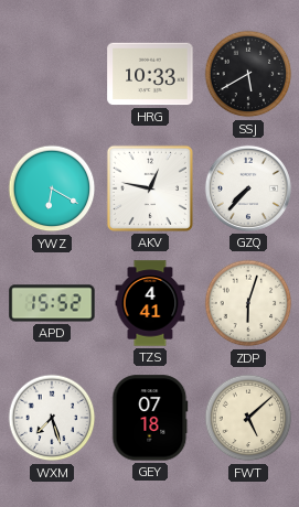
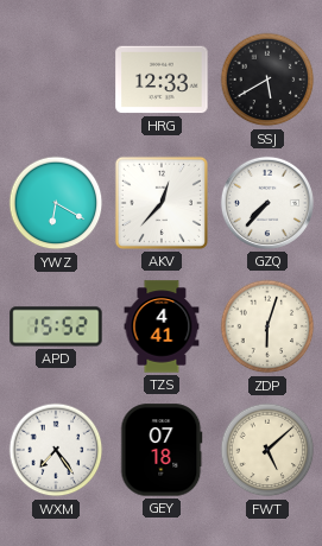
HRG: 10:33 -> 12:33 (162, 80)
AKV: 12:47 -> 12:37 (162, 203)
WXM: 7:27 -> 7:24 (56, 450)
